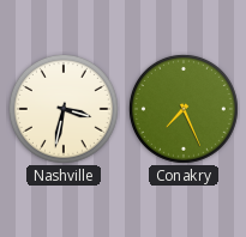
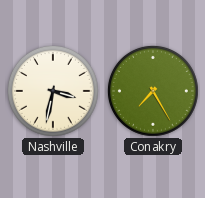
Conakry: 7:26 -> 7:25 (153, 91)
